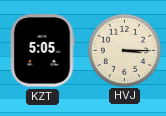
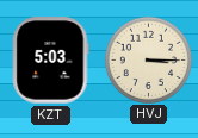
KZT: 5:05 -> 5:03 (50, 61)
